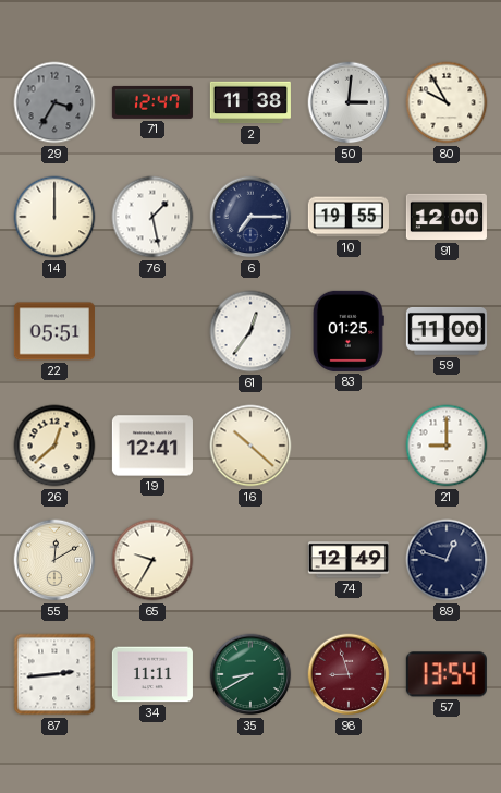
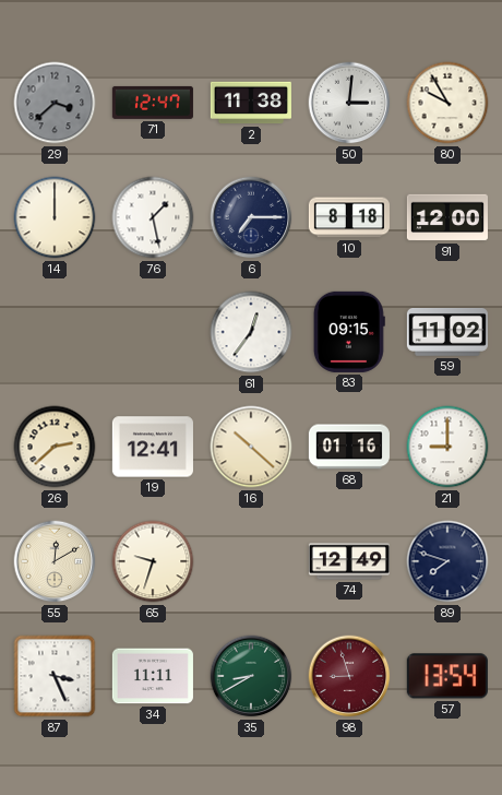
29: 3:35 -> 3:38 (55, 103)
10: 19:55 -> 8:18 (349, 217)
22: 05:51 -> none (54, 331)
83: 01:25 -> 09:15 (349, 332)
59: 11:00 -> 11:02 (447, 333)
26: 12:38 -> 2:38 (55, 447)
68: none -> 01:16 (349, 447)
65: 9:35 -> 9:33 (153, 561)
89: 12:48 -> 7:48 (447, 561)
87: 2:44 -> 3:26 (55, 676)
